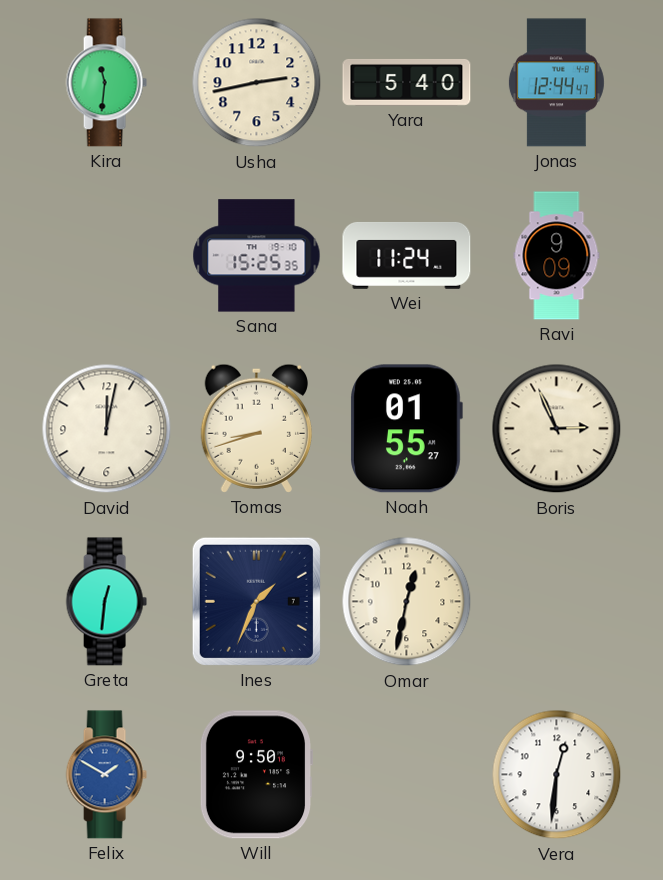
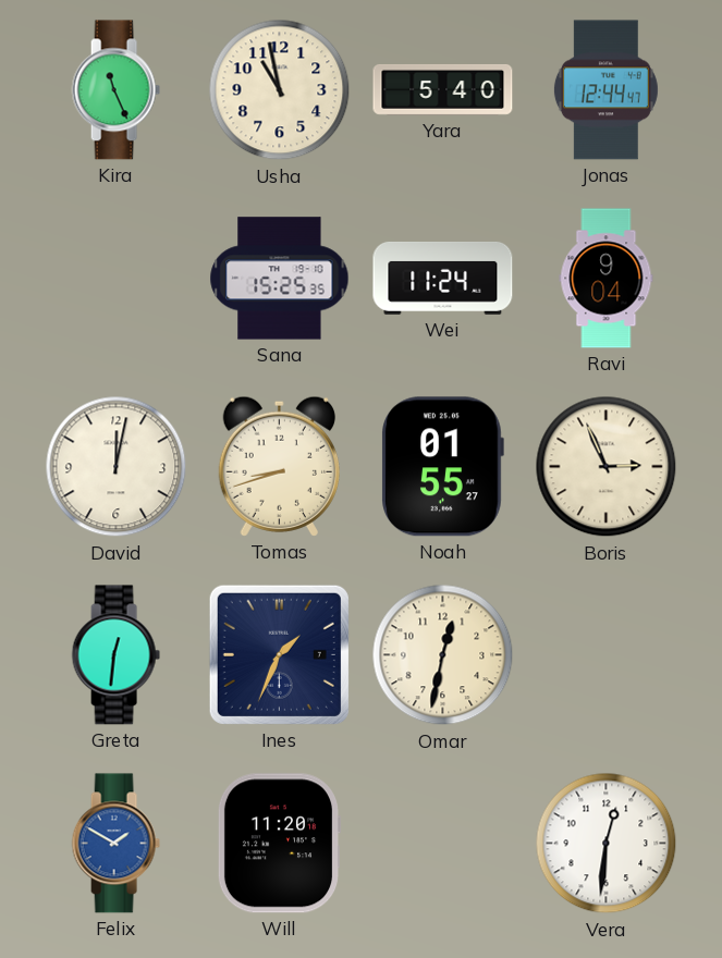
Kira: 11:31 -> 11:26 (115, 90)
Usha: 2:43 -> 10:58 (280, 90)
Ravi: 9:09 -> 9:04 (607, 279)
Will: 9:50 -> 11:20 (278, 844)
